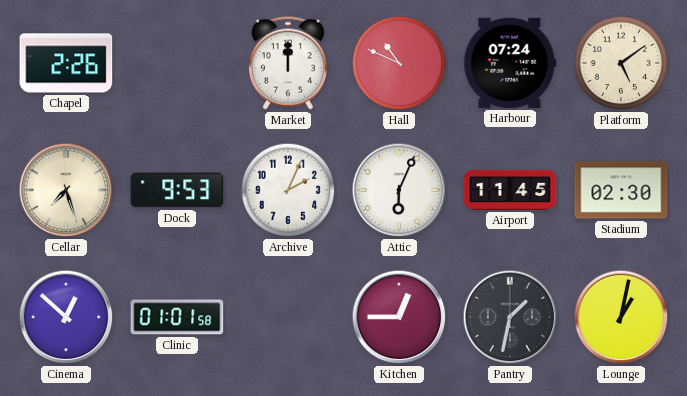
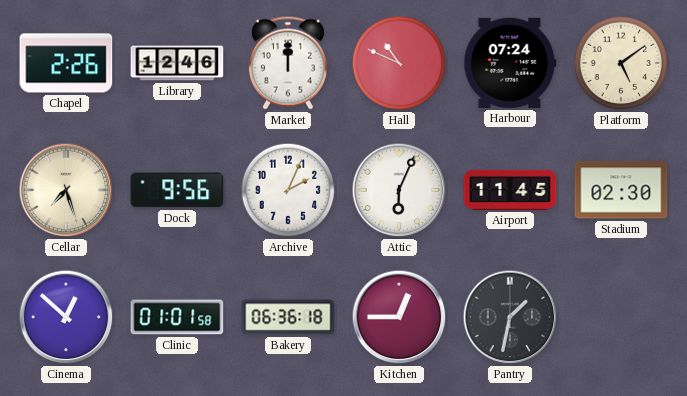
Library: none -> 12:46 (177, 63)
Dock: 9:53 -> 9:56 (177, 190)
Bakery: none -> 06:36 (288, 317)
Lounge: 1:02 -> none (621, 317)
